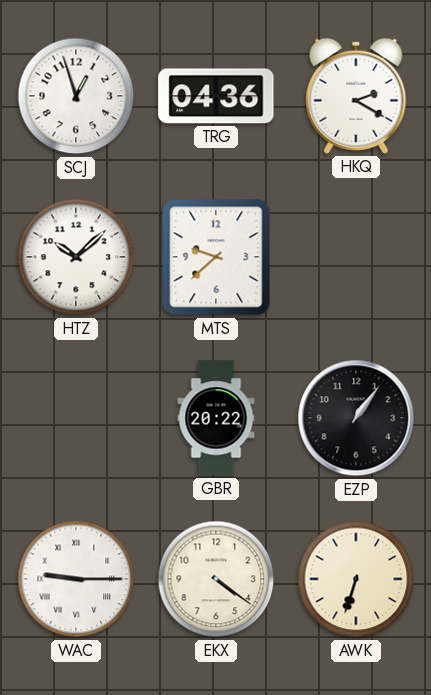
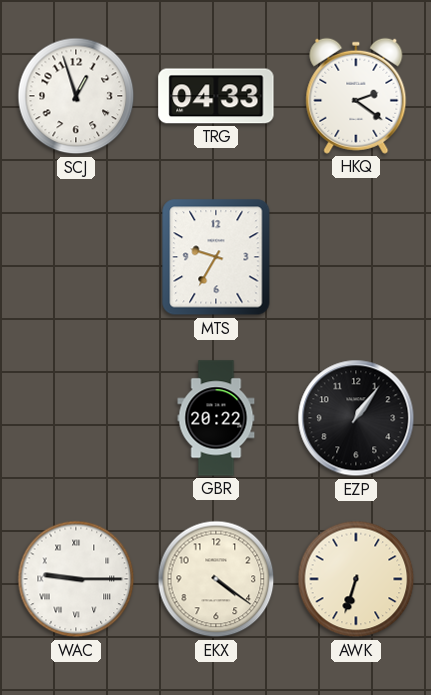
TRG: 04:36 -> 04:33 (216, 96)
HKQ: 2:20 -> 2:21 (356, 96)
HTZ: 10:08 -> none (76, 257)
MTS: 9:38 -> 9:35 (216, 257)
